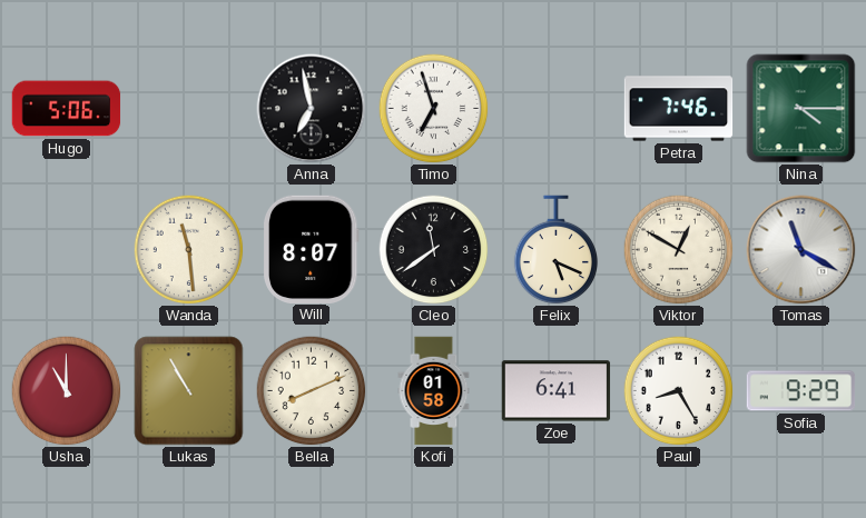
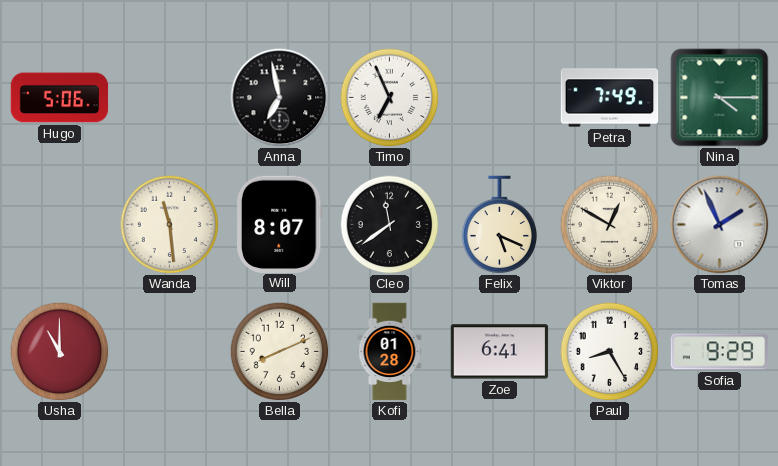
Timo: 6:57 -> 6:56 (390, 98)
Petra: 7:46 -> 7:49 (610, 98)
Tomas: 11:20 -> 1:56 (720, 225)
Lukas: 10:55 -> none (189, 391)
Kofi: 01:58 -> 01:28 (390, 352)
